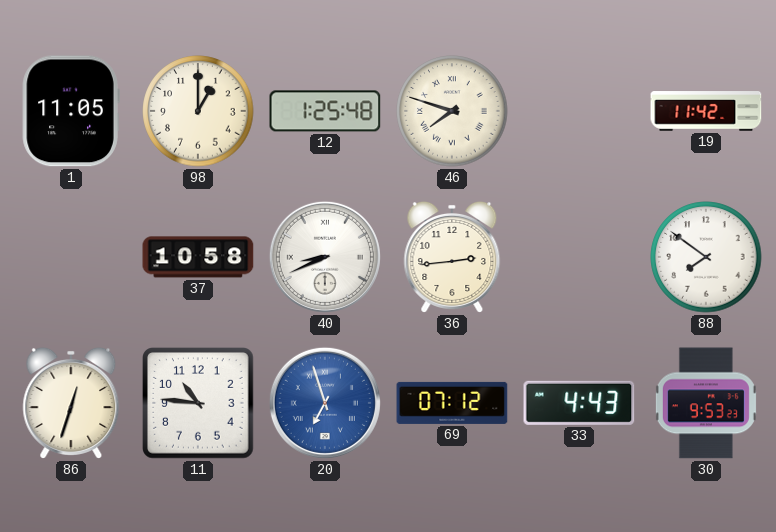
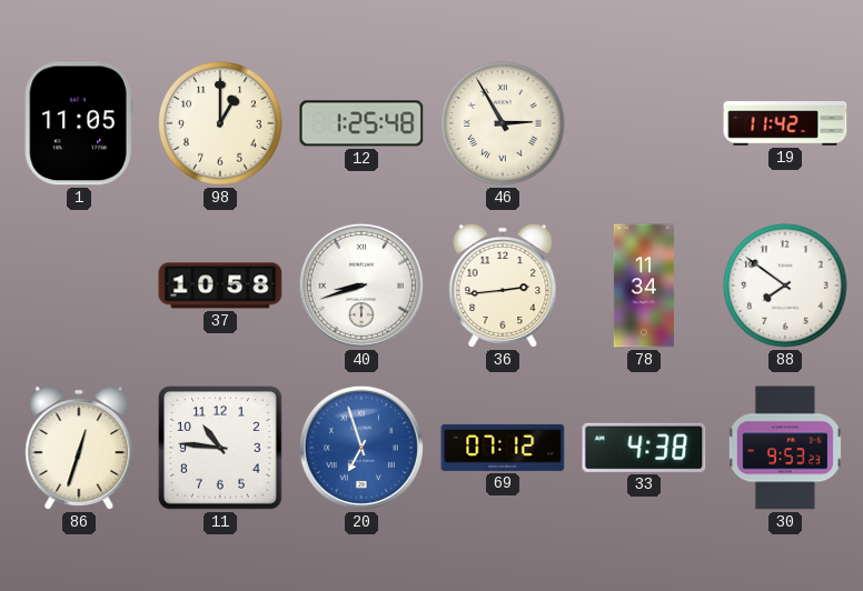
46: 7:48 -> 2:55 (503, 123)
40: 8:41 -> 8:42 (361, 286)
78: none -> 11:34 (644, 286)
33: 4:43 -> 4:38 (644, 448)
